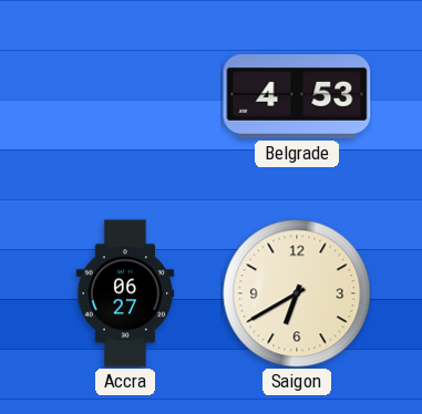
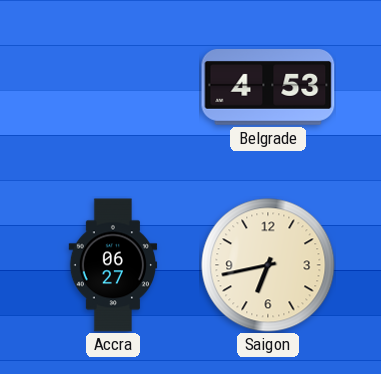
Saigon: 6:40 -> 6:43 (268, 265)
